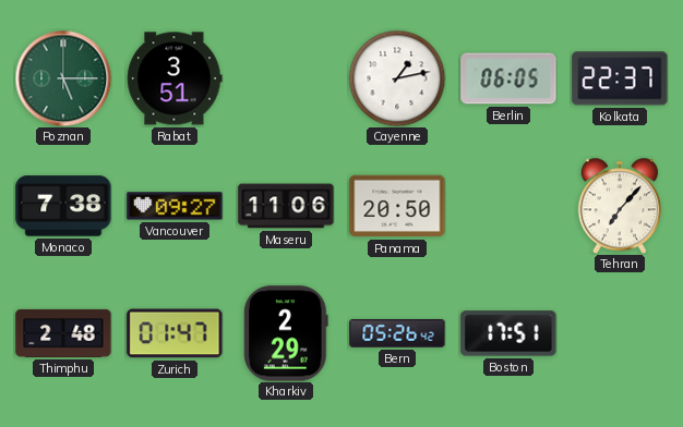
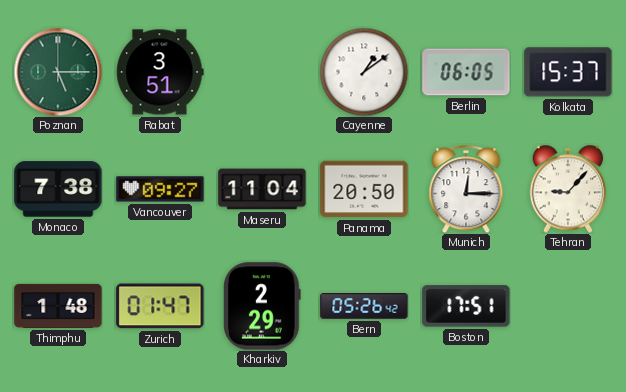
Cayenne: 1:13 -> 1:09 (364, 72)
Kolkata: 22:37 -> 15:37 (568, 72)
Maseru: 11:06 -> 11:04 (262, 189)
Munich: none -> 12:15 (466, 189)
Tehran: 7:07 -> 9:07 (568, 189)
Thimphu: 2:48 -> 1:48 (58, 306)
